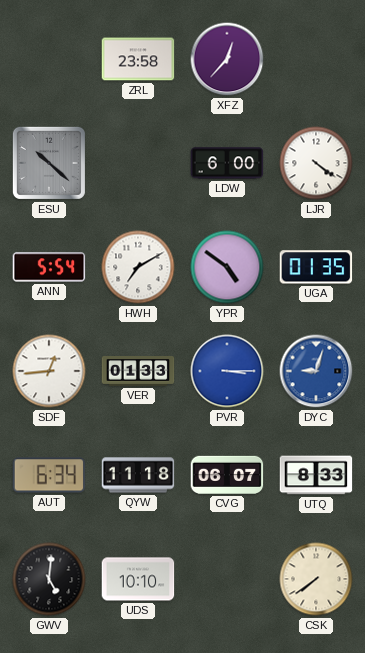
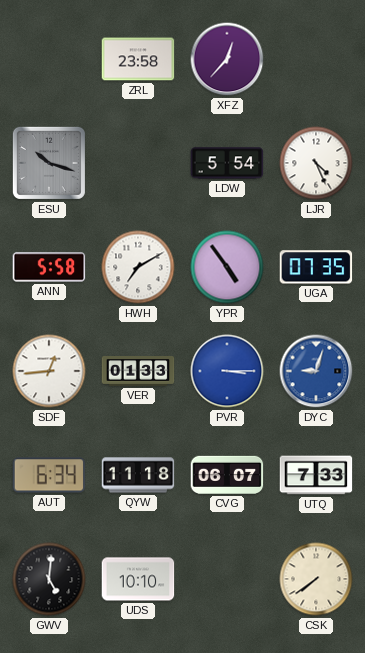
ESU: 10:22 -> 10:18 (49, 163)
LDW: 6:00 -> 5:54 (227, 163)
LJR: 4:21 -> 4:26 (316, 163)
ANN: 5:54 -> 5:58 (49, 267)
YPR: 4:51 -> 4:54 (227, 267)
UGA: 01:35 -> 07:35 (316, 267)
UTQ: 8:33 -> 7:33 (316, 475)
